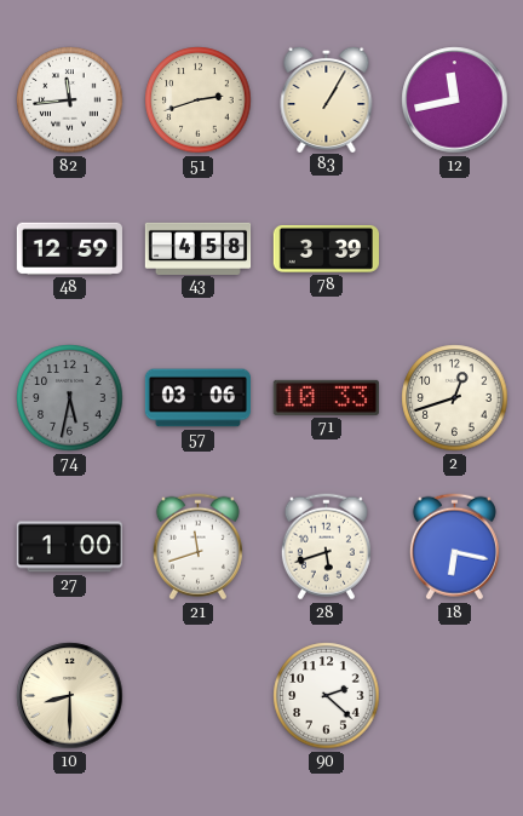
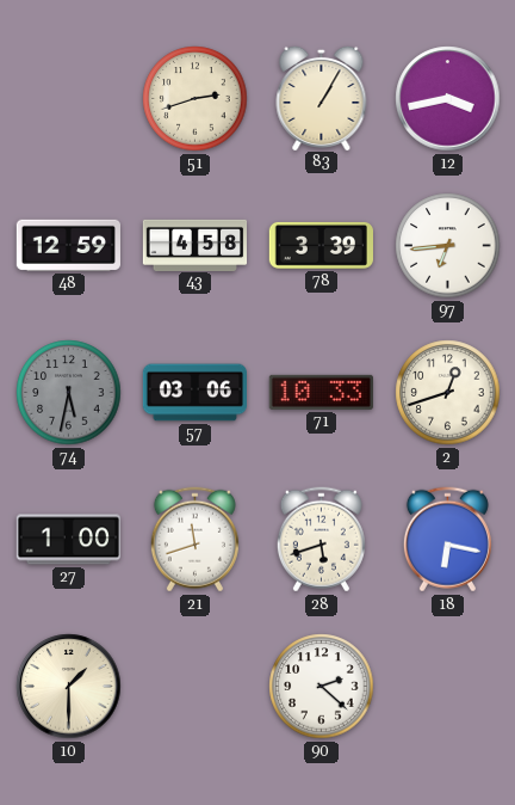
82: 11:44 -> none (70, 100)
12: 11:43 -> 3:43 (448, 99)
97: none -> 6:44 (448, 246)
10: 8:30 -> 1:30 (69, 687)
